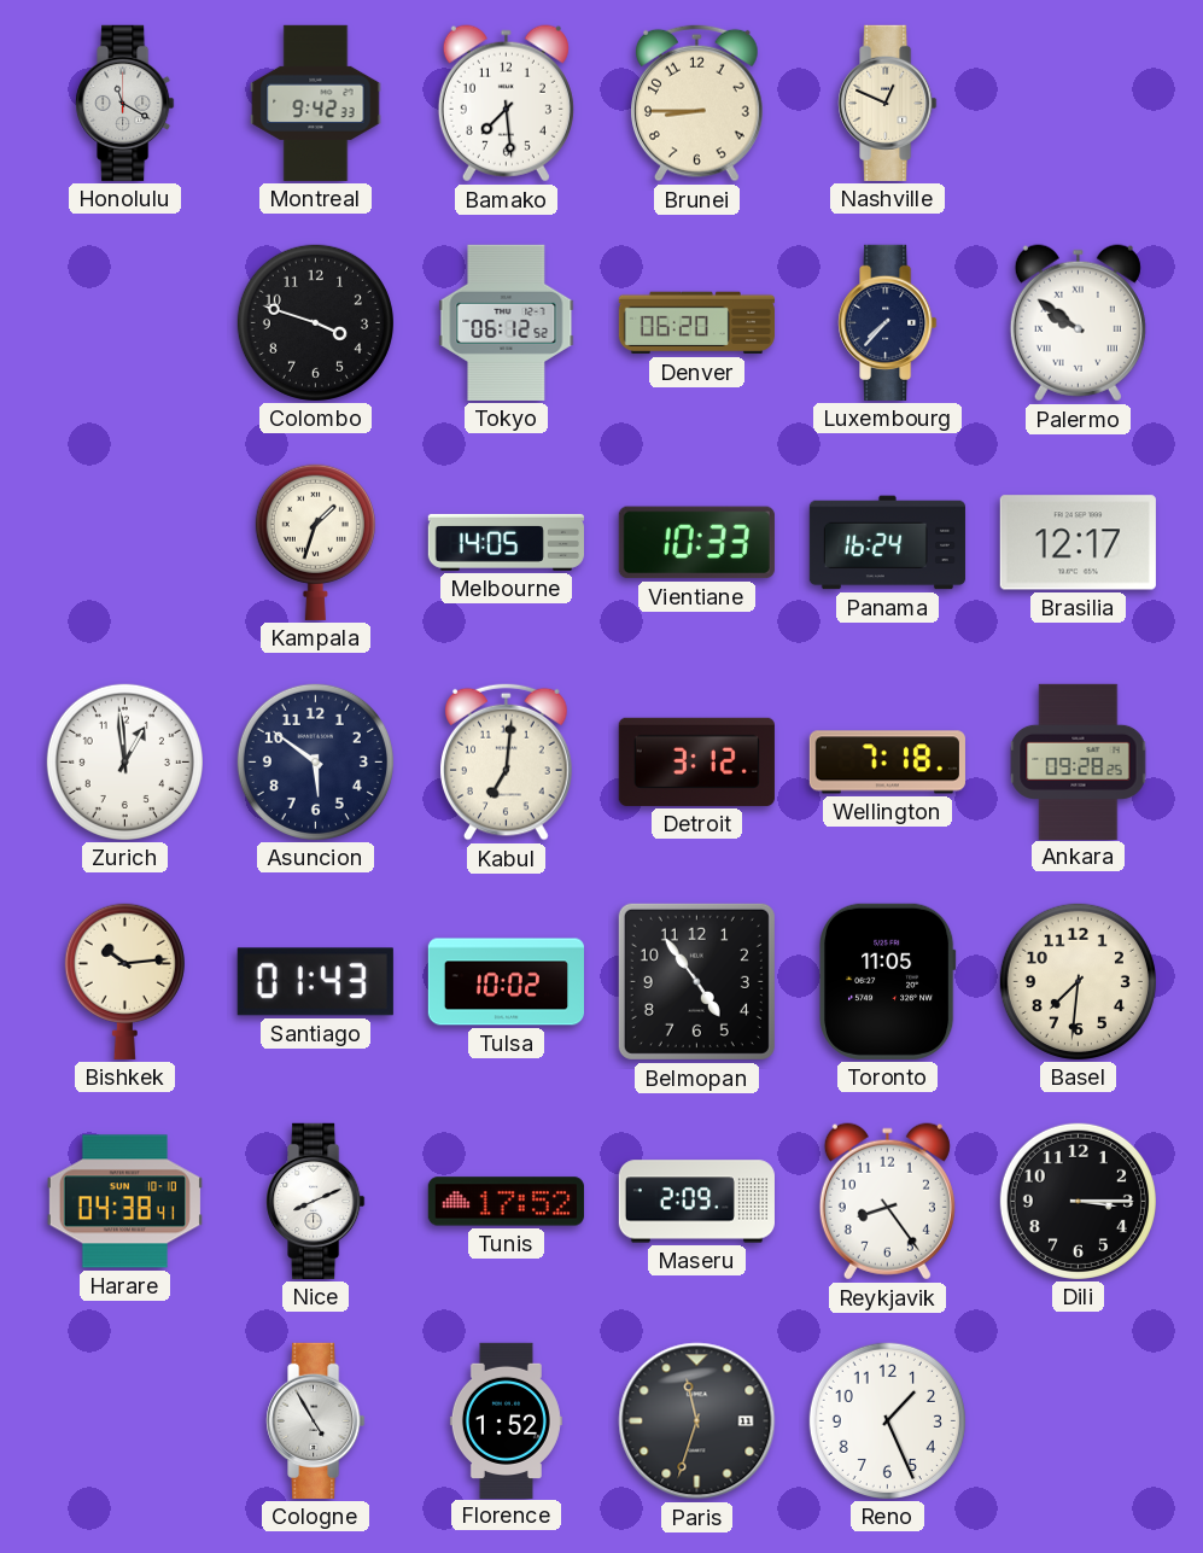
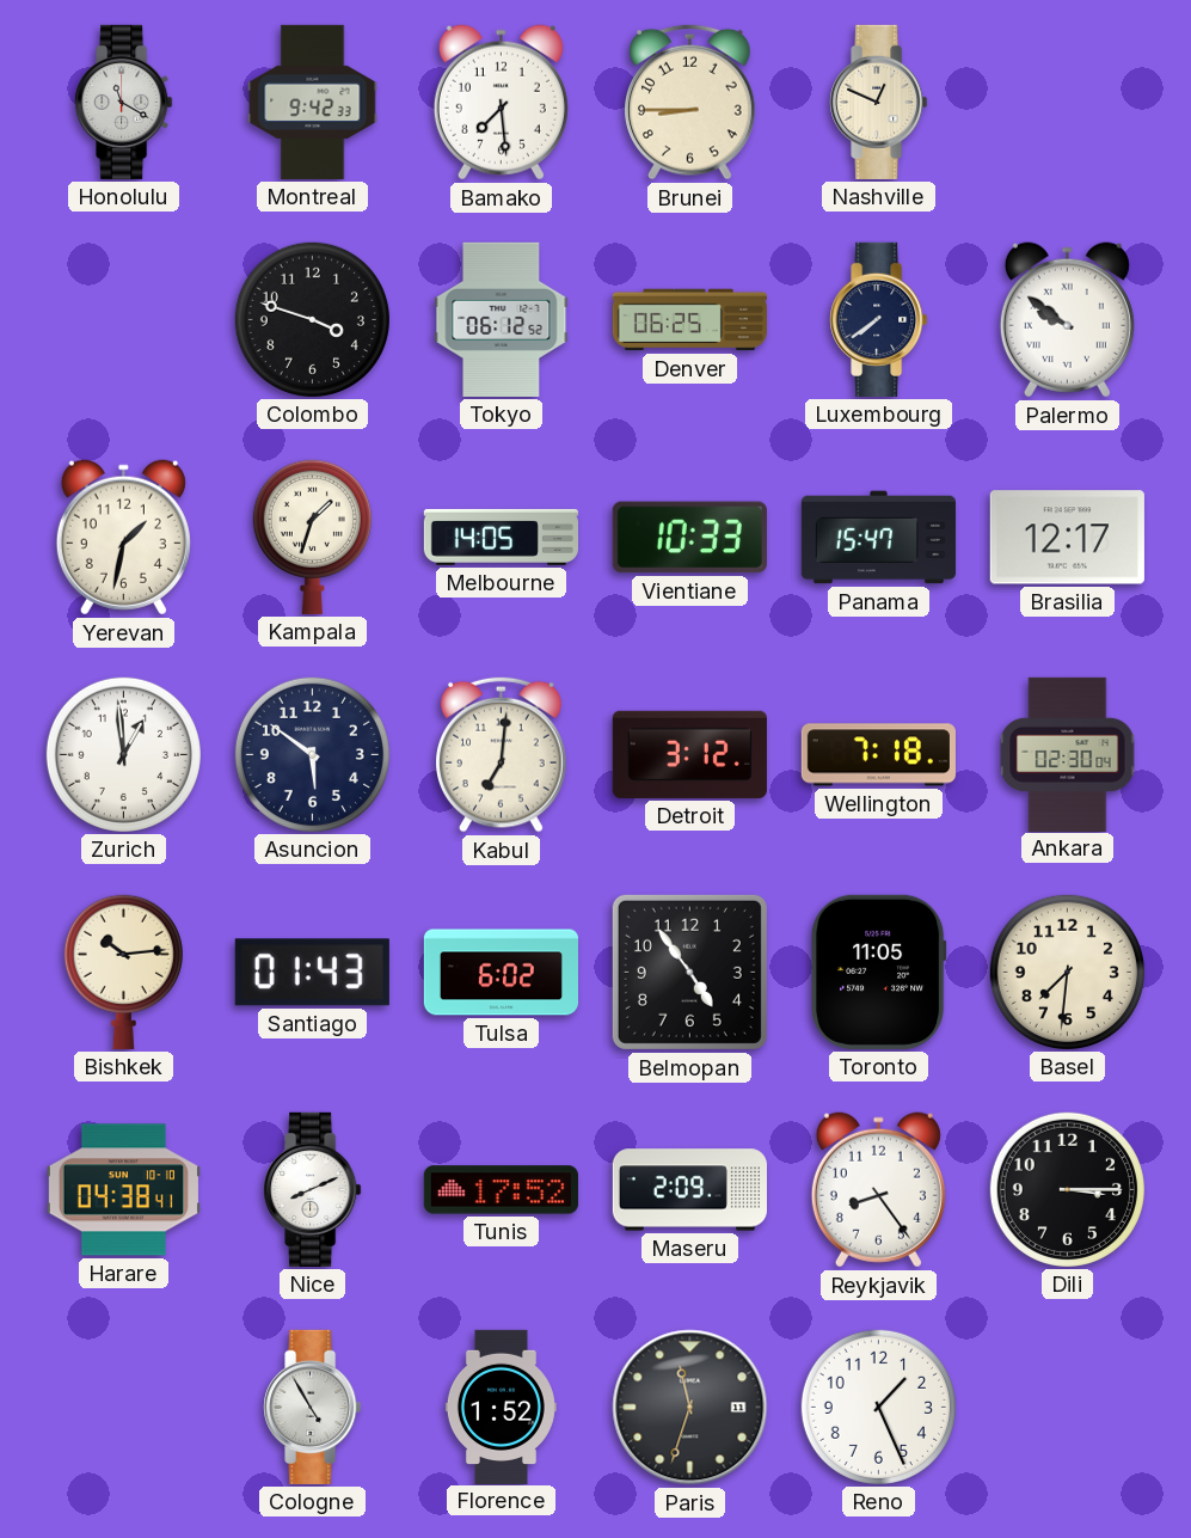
Denver: 06:20 -> 06:25 (689, 320)
Luxembourg: 7:37 -> 7:39 (879, 319)
Yerevan: none -> 1:32 (123, 538)
Panama: 16:24 -> 15:47 (878, 538)
Ankara: 09:28 -> 02:30 (1068, 754)
Tulsa: 10:02 -> 6:02 (501, 973)
